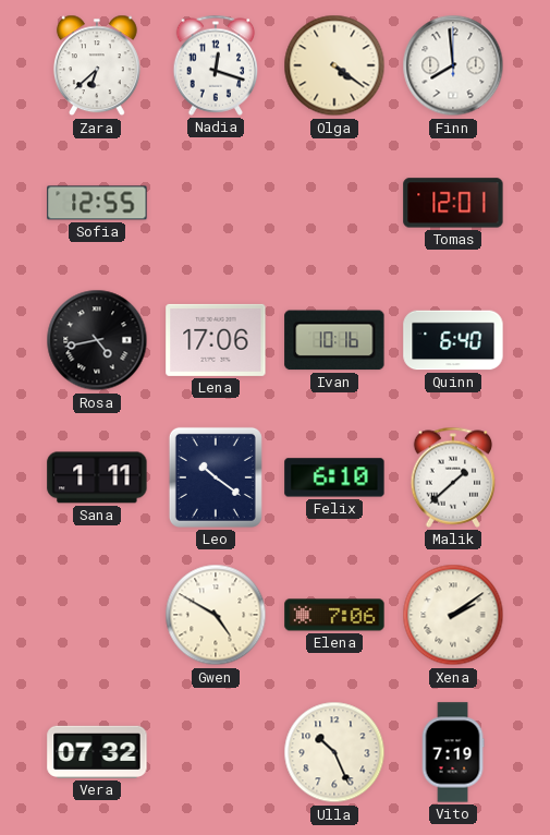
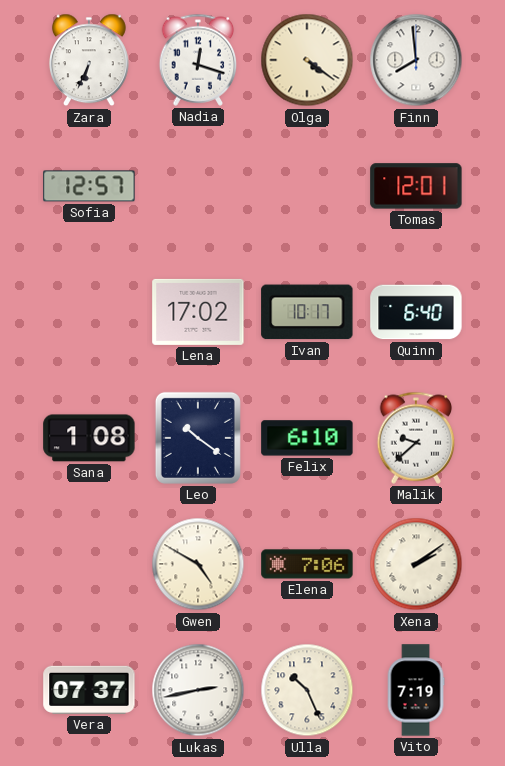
Zara: 6:38 -> 6:34 (89, 60)
Sofia: 12:55 -> 12:57 (89, 186)
Rosa: 4:43 -> none (97, 340)
Lena: 17:06 -> 17:02 (198, 312)
Ivan: 10:16 -> 10:17 (307, 312)
Sana: 1:11 -> 1:08 (89, 438)
Malik: 1:38 -> 9:38 (416, 438)
Vera: 07:32 -> 07:37 (89, 690)
Lukas: none -> 2:43 (198, 690)
